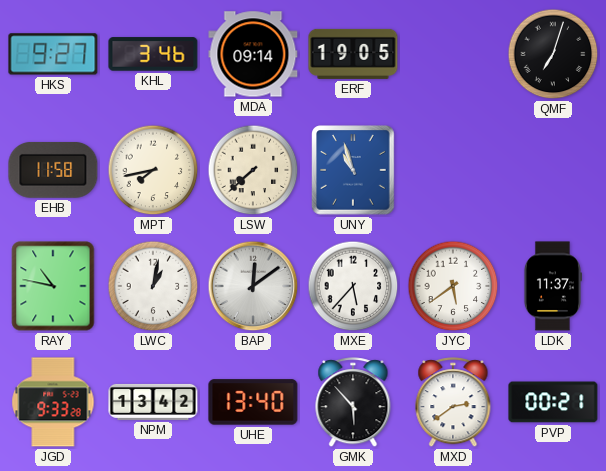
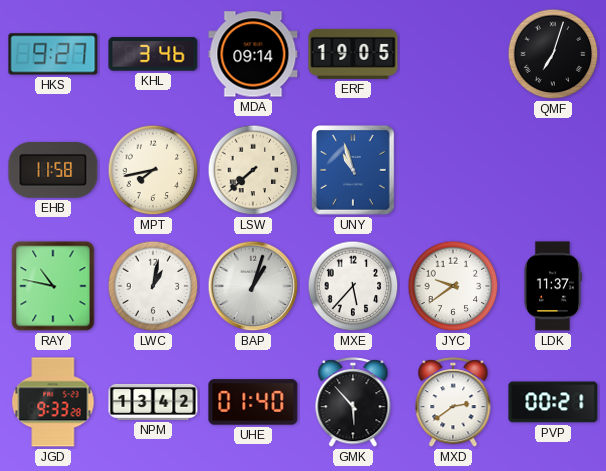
BAP: 12:09 -> 1:03 (253, 286)
JYC: 5:39 -> 9:39 (453, 286)
UHE: 13:40 -> 01:40 (253, 402)
